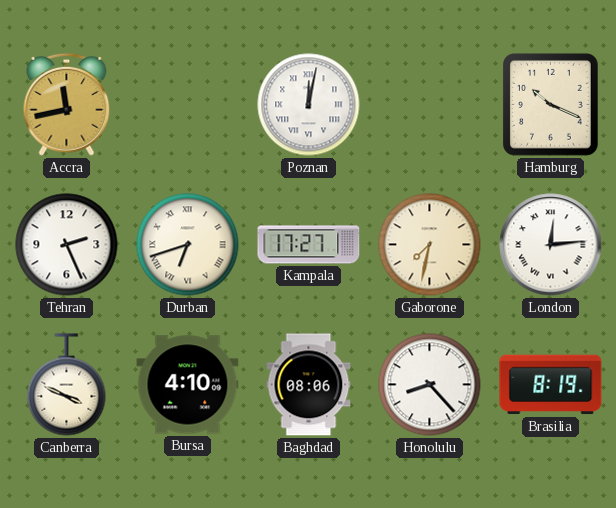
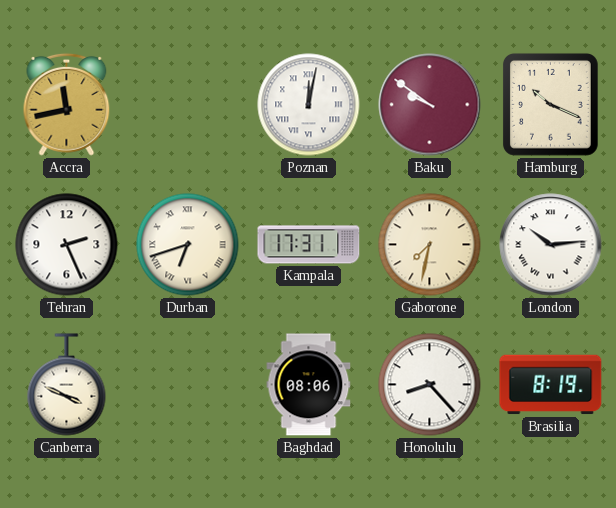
Baku: none -> 9:51 (430, 105)
Kampala: 17:27 -> 17:31 (309, 245)
London: 12:14 -> 10:14 (551, 245)
Bursa: 4:10 -> none (188, 385)
